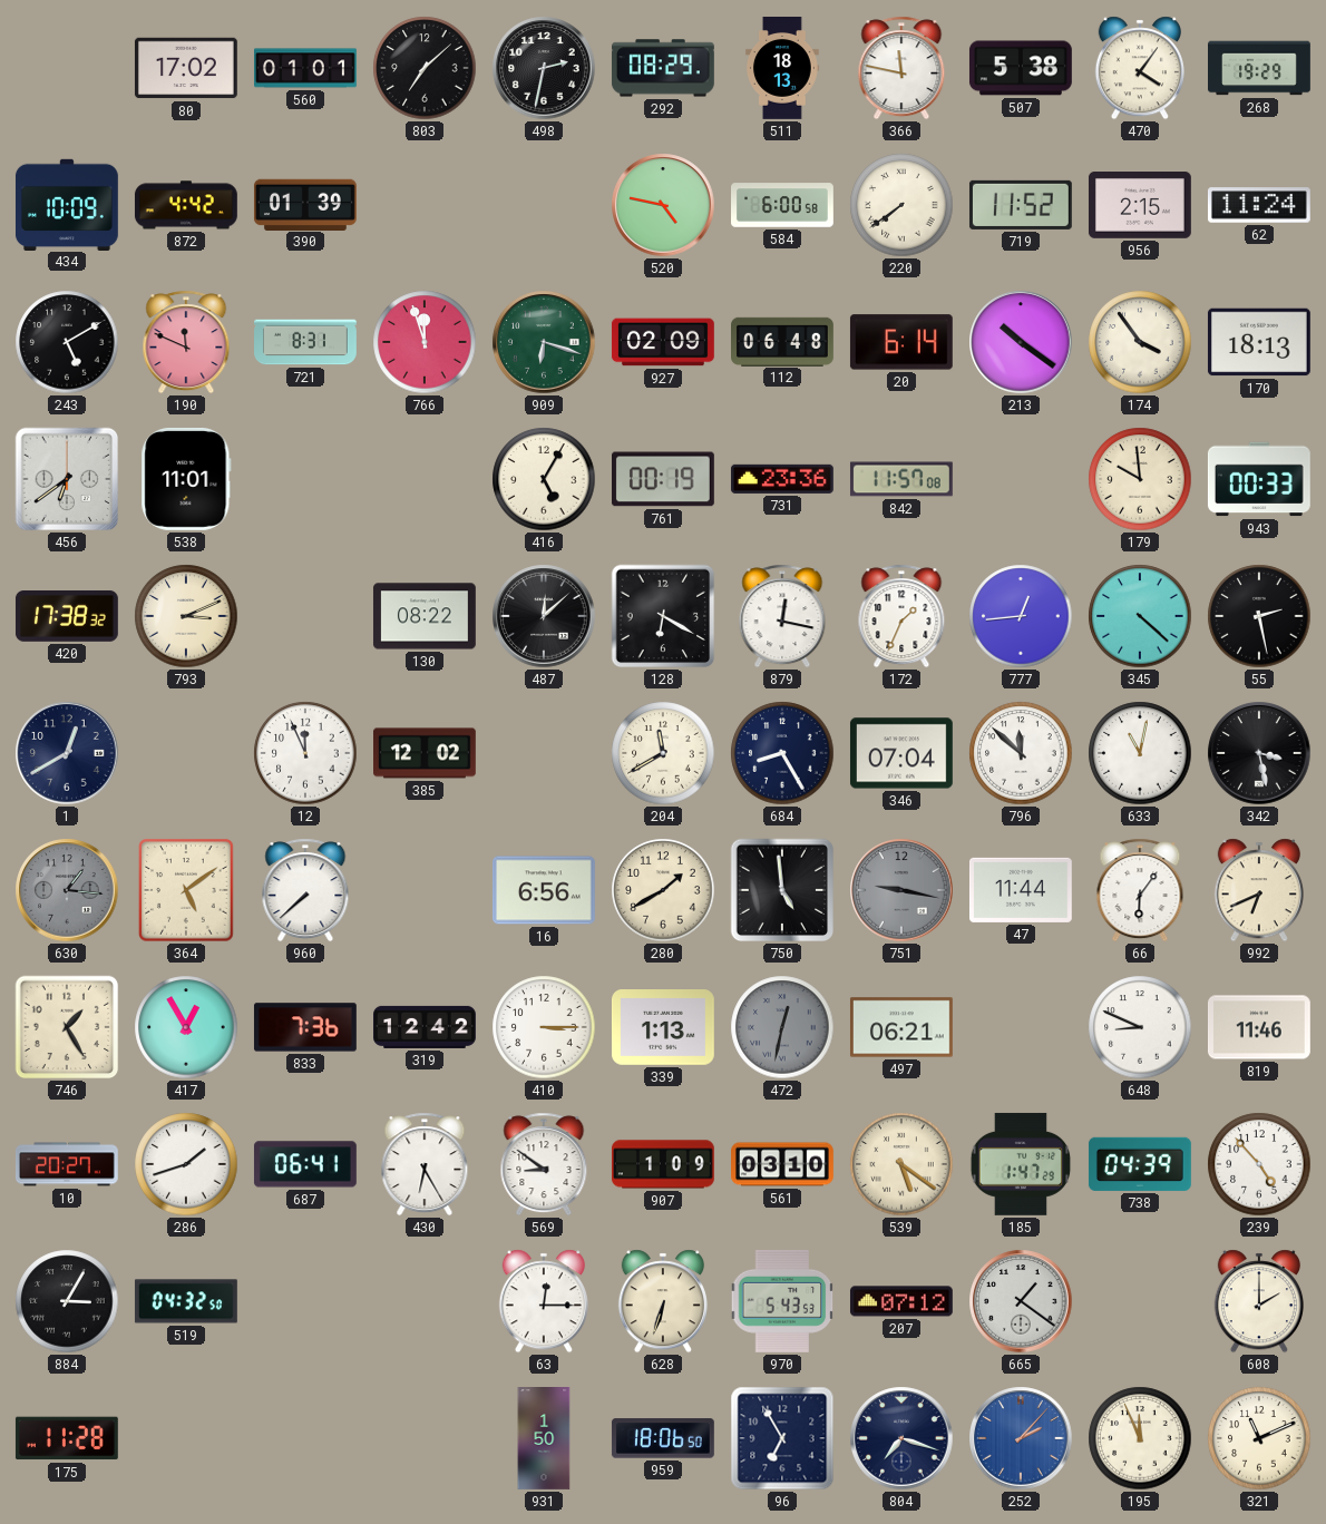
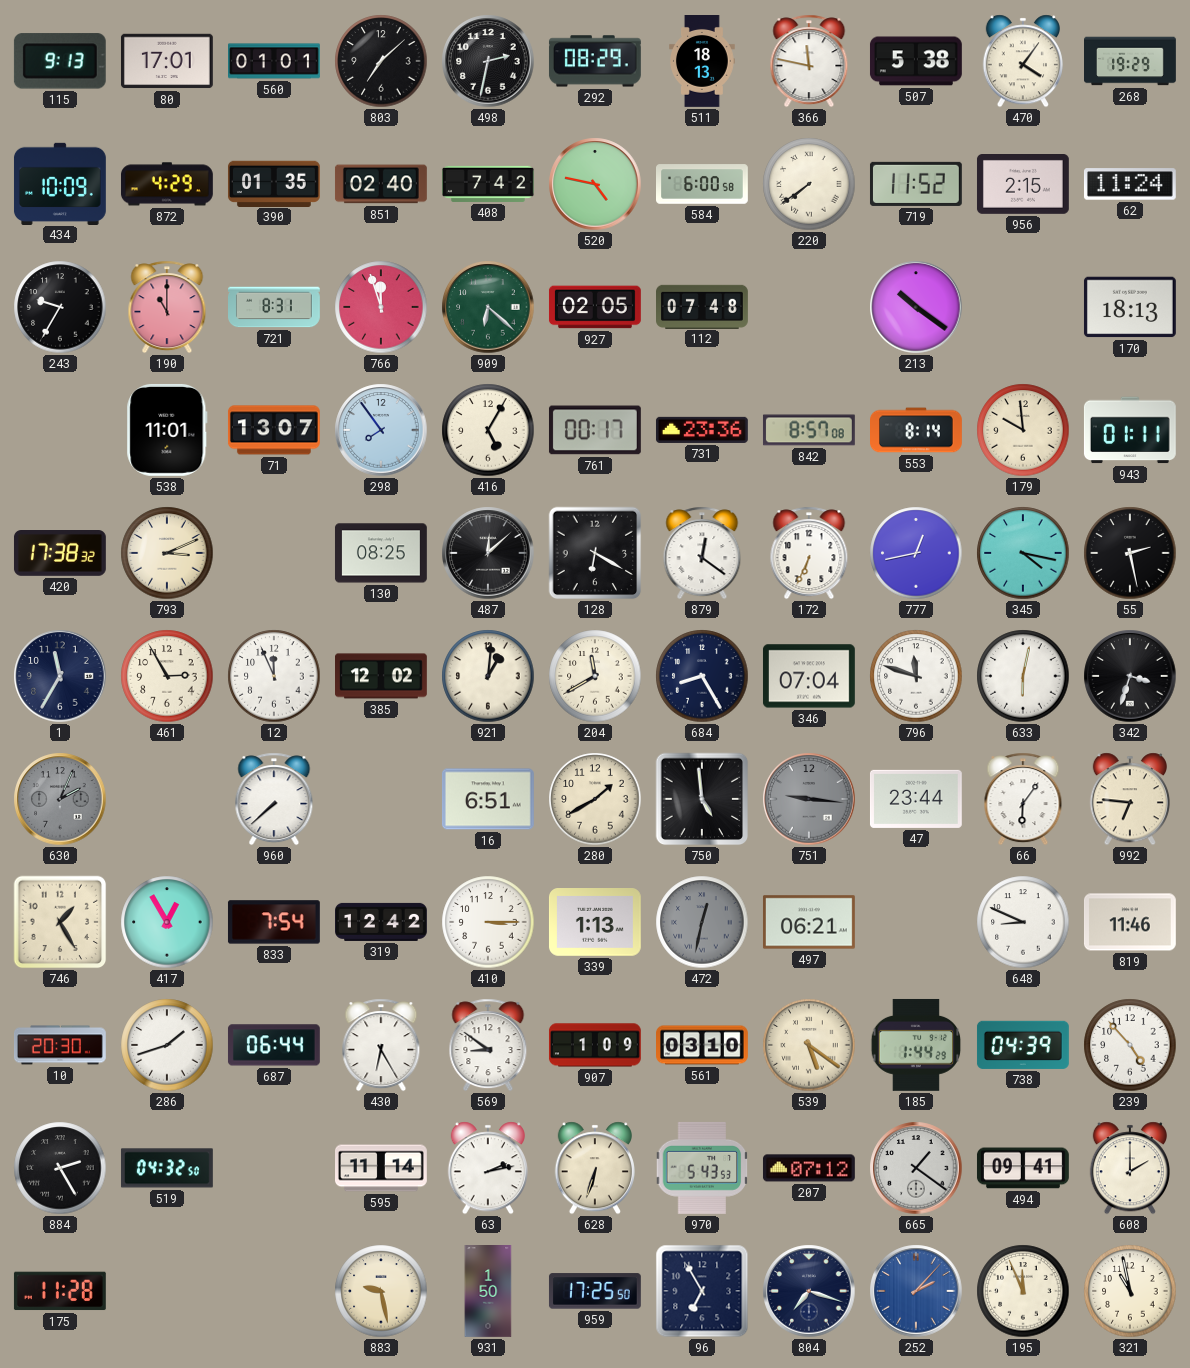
115: none -> 9:13 (60, 61)
80: 17:02 -> 17:01 (167, 61)
872: 4:42 -> 4:29 (167, 184)
390: 01:39 -> 01:35 (274, 183)
851: none -> 02:40 (381, 184)
408: none -> 7:42 (489, 184)
243: 5:10 -> 9:35 (60, 307)
190: 11:49 -> 11:00 (167, 307)
909: 6:18 -> 6:22 (488, 307)
927: 02:09 -> 02:05 (595, 307)
112: 06:48 -> 07:48 (703, 306)
20: 6:14 -> none (901, 342)
174: 3:54 -> none (1140, 342)
456: 6:39 -> none (67, 479)
71: none -> 13:07 (274, 430)
298: none -> 7:54 (381, 430)
761: 00:19 -> 00:17 (595, 430)
842: 11:57 -> 8:57 (809, 430)
553: none -> 8:14 (917, 430)
943: 00:33 -> 01:11 (1130, 430)
130: 08:22 -> 08:25 (381, 553)
879: 12:17 -> 12:21 (702, 553)
172: 1:34 -> 6:34 (809, 553)
777: 12:44 -> 12:43 (916, 553)
345: 4:22 -> 4:17 (1023, 553)
1: 12:40 -> 11:35 (60, 676)
461: none -> 2:55 (167, 676)
921: none -> 1:01 (488, 676)
796: 11:52 -> 11:48 (916, 676)
633: 11:02 -> 6:02 (1023, 676)
342: 3:28 -> 3:33 (1130, 676)
630: 1:16 -> 2:04 (60, 799)
364: 5:09 -> none (186, 890)
16: 6:56 -> 6:51 (488, 799)
751: 9:17 -> 9:16 (809, 799)
47: 11:44 -> 23:44 (916, 799)
992: 6:41 -> 6:46 (1130, 799)
833: 7:36 -> 7:54 (274, 922)
10: 20:27 -> 20:30 (60, 1045)
687: 06:41 -> 06:44 (274, 1045)
185: 1:47 -> 1:44 (916, 1045)
884: 3:05 -> 2:25 (60, 1168)
595: none -> 11:14 (382, 1168)
63: 12:15 -> 2:13 (488, 1168)
494: none -> 09:41 (1023, 1168)
883: none -> 9:28 (381, 1291)
959: 18:06 -> 17:25 (595, 1291)
321: 11:11 -> 10:58 (1130, 1291)
